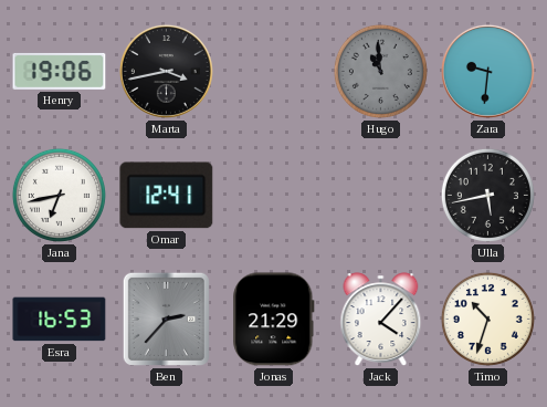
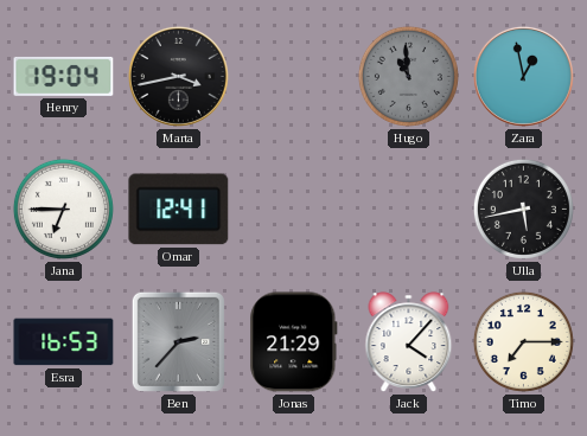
Henry: 19:06 -> 19:04 (64, 76)
Zara: 9:31 -> 12:58 (523, 76)
Jana: 6:43 -> 6:45 (63, 209)
Timo: 10:33 -> 7:15 (523, 341)
